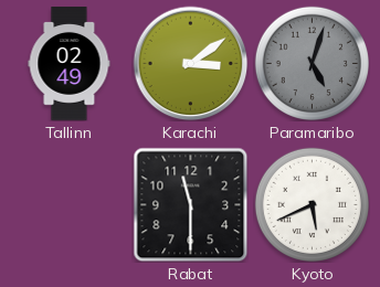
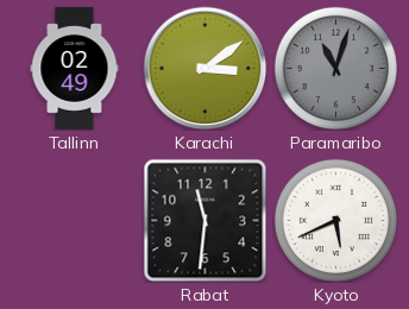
Paramaribo: 5:03 -> 11:03 (335, 68)
Rabat: 11:30 -> 11:31 (204, 220)
